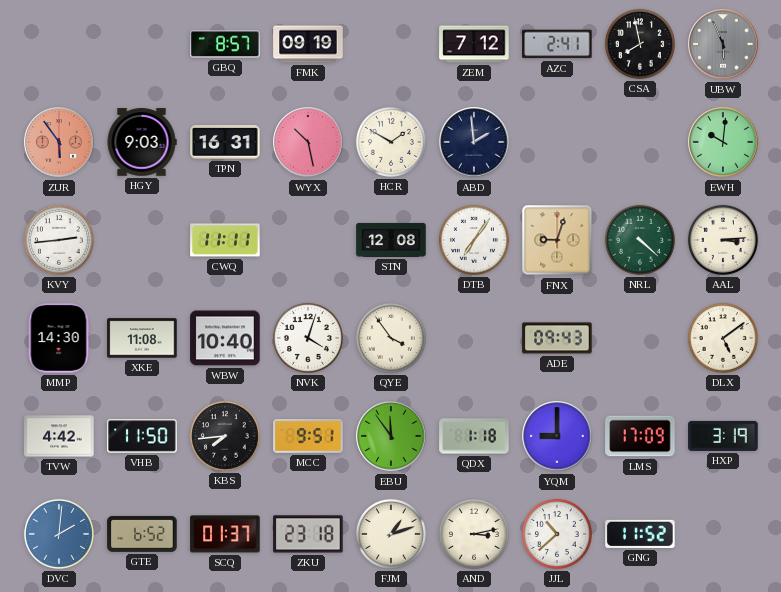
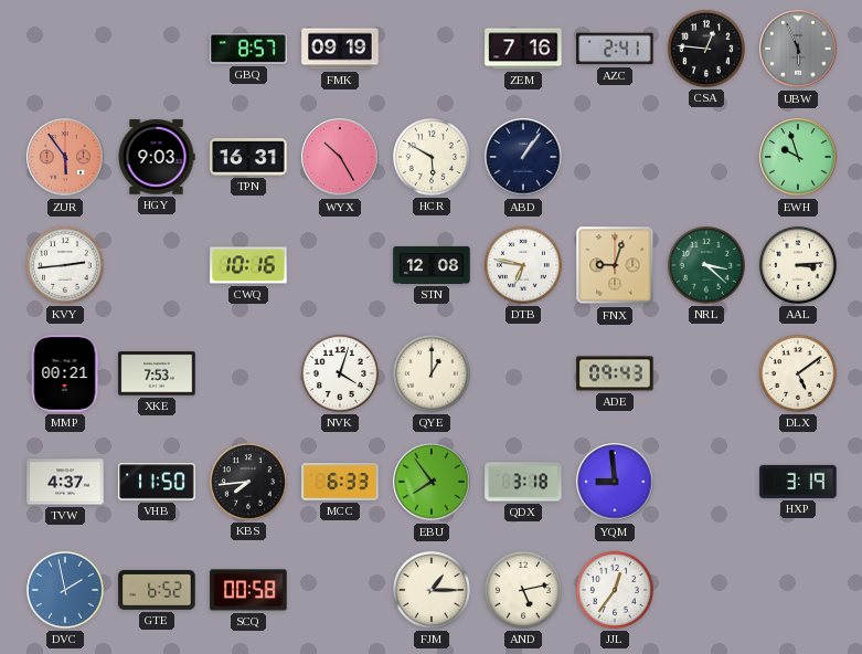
ZEM: 7:12 -> 7:16 (523, 49)
CSA: 7:58 -> 12:46 (706, 49)
WYX: 10:28 -> 10:25 (340, 157)
HCR: 1:50 -> 5:50 (432, 157)
ABD: 1:59 -> 1:06 (523, 157)
EWH: 10:01 -> 9:57 (798, 157)
CWQ: 11:11 -> 10:16 (248, 265)
DTB: 7:06 -> 6:47 (523, 265)
NRL: 4:22 -> 3:22 (706, 265)
MMP: 14:30 -> 00:21 (65, 373)
XKE: 11:08 -> 7:53 (157, 373)
WBW: 10:40 -> none (225, 338)
QYE: 3:54 -> 1:00 (432, 373)
TVW: 4:42 -> 4:37 (65, 482)
MCC: 9:51 -> 6:33 (340, 482)
EBU: 11:54 -> 7:54 (432, 482)
QDX: 1:18 -> 3:18 (523, 482)
YQM: 9:00 -> 8:59 (615, 482)
LMS: 17:09 -> none (640, 436)
DVC: 2:01 -> 1:58 (65, 590)
SCQ: 01:37 -> 00:58 (248, 590)
ZKU: 23:18 -> none (308, 534)
FJM: 1:12 -> 1:15 (432, 590)
AND: 3:13 -> 5:13 (523, 590)
JJL: 10:38 -> 12:36 (615, 590)
GNG: 11:52 -> none (640, 534)
